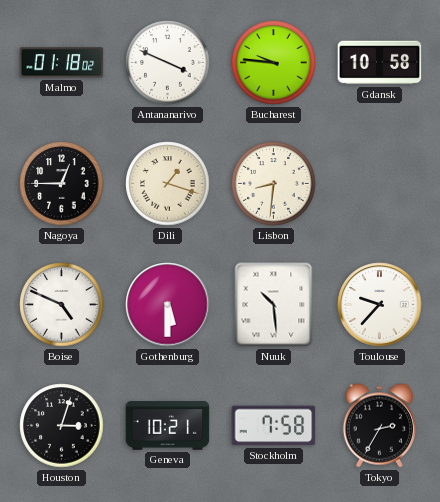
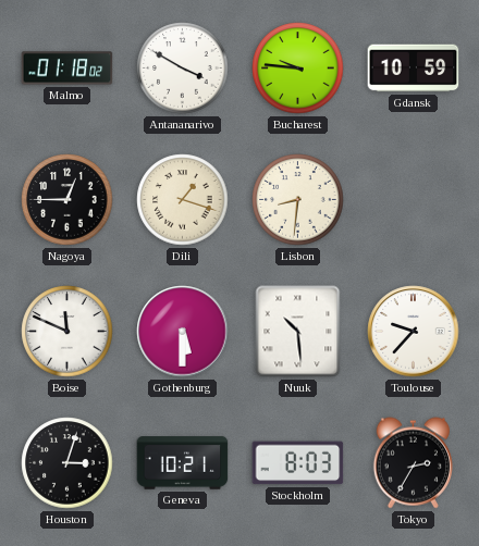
Antananarivo: 3:49 -> 3:50 (183, 69)
Gdansk: 10:58 -> 10:59 (414, 69)
Boise: 4:49 -> 11:49 (67, 332)
Stockholm: 7:58 -> 8:03 (298, 463)
